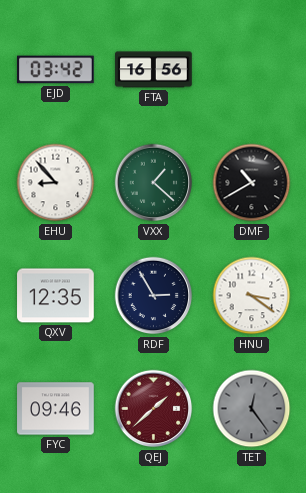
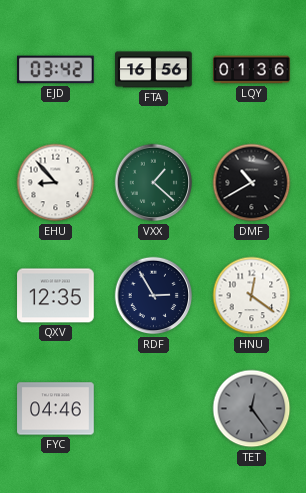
LQY: none -> 01:36 (252, 70)
HNU: 3:21 -> 12:21 (252, 296)
FYC: 09:46 -> 04:46 (56, 409)
QEJ: 1:38 -> none (154, 409)
